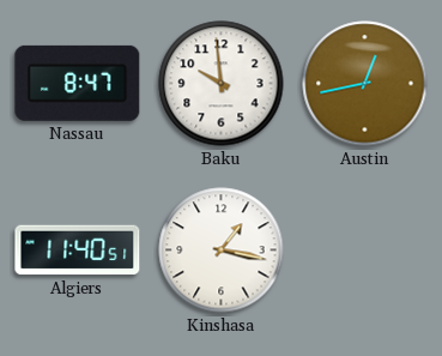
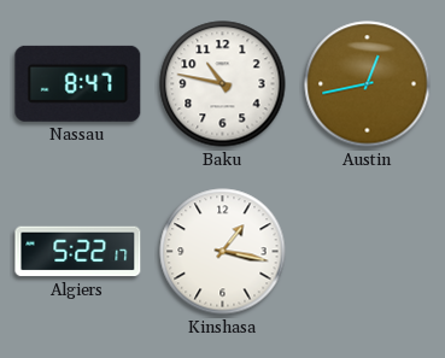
Baku: 9:59 -> 10:47 (223, 84)
Algiers: 11:40 -> 5:22 (78, 252)
